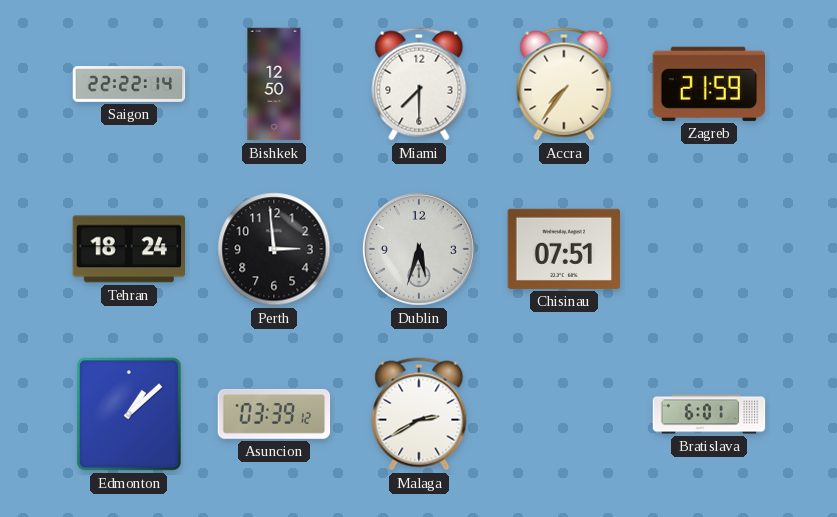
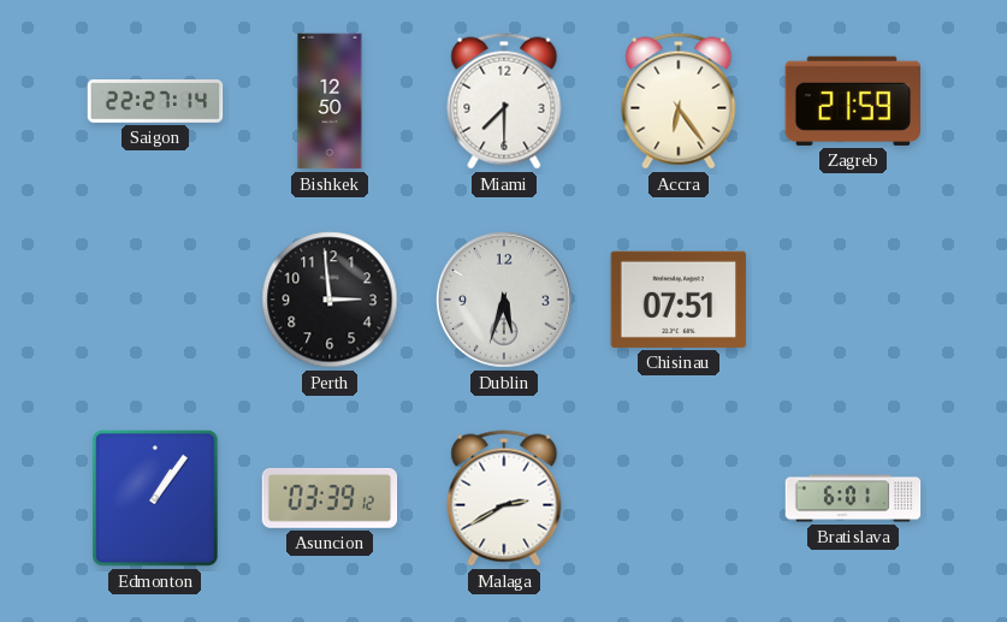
Saigon: 22:22 -> 22:27 (155, 102)
Accra: 7:36 -> 6:24 (679, 101)
Tehran: 18:24 -> none (128, 249)
Edmonton: 1:08 -> 1:06 (155, 498)
